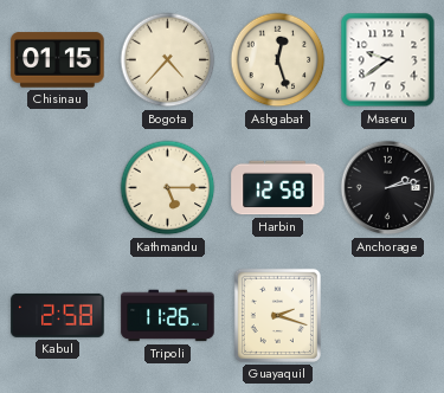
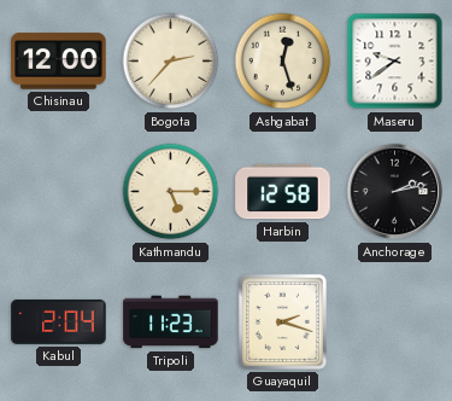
Chisinau: 01:15 -> 12:00 (59, 62)
Bogota: 4:37 -> 2:37 (171, 62)
Kabul: 2:58 -> 2:04 (59, 321)
Tripoli: 11:26 -> 11:23 (171, 322)
